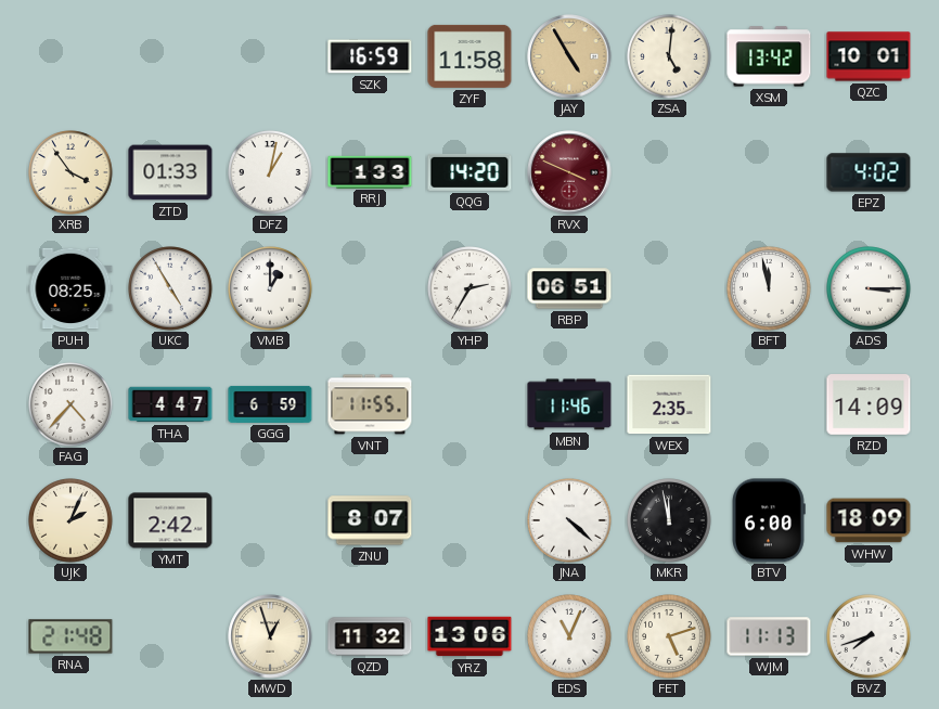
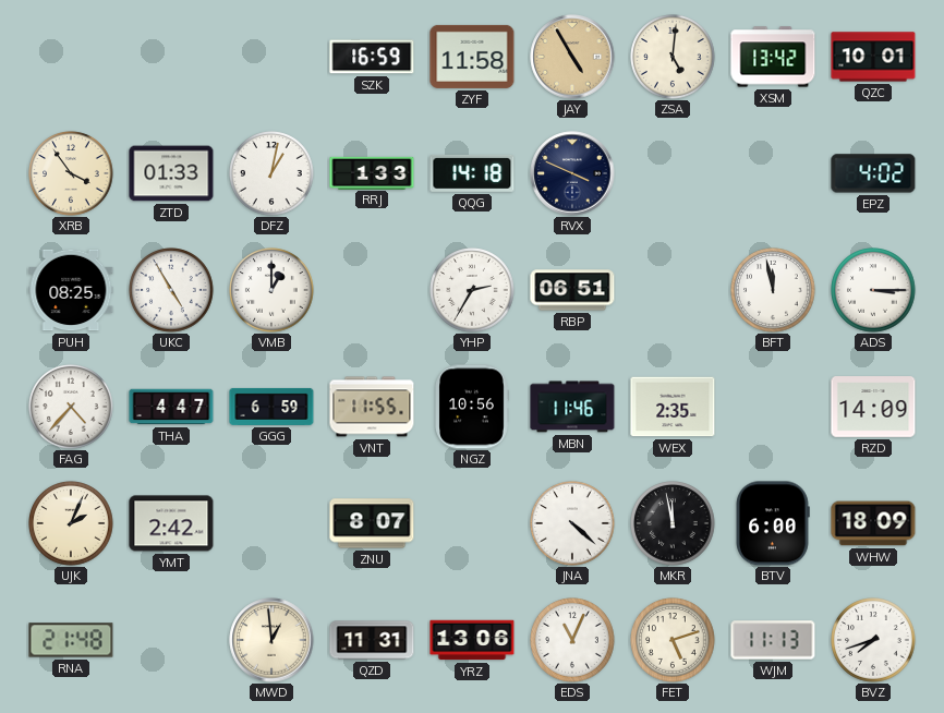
QQG: 14:20 -> 14:18 (472, 173)
RVX dial: burgundy -> navy (572, 173)
NGZ: none -> 10:56 (472, 407)
MWD: 12:57 -> 12:59 (271, 640)
QZD: 11:32 -> 11:31 (372, 640)
